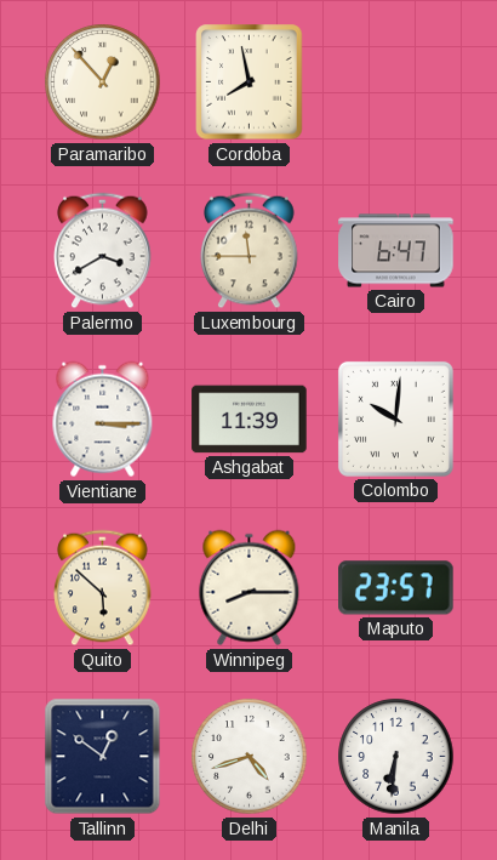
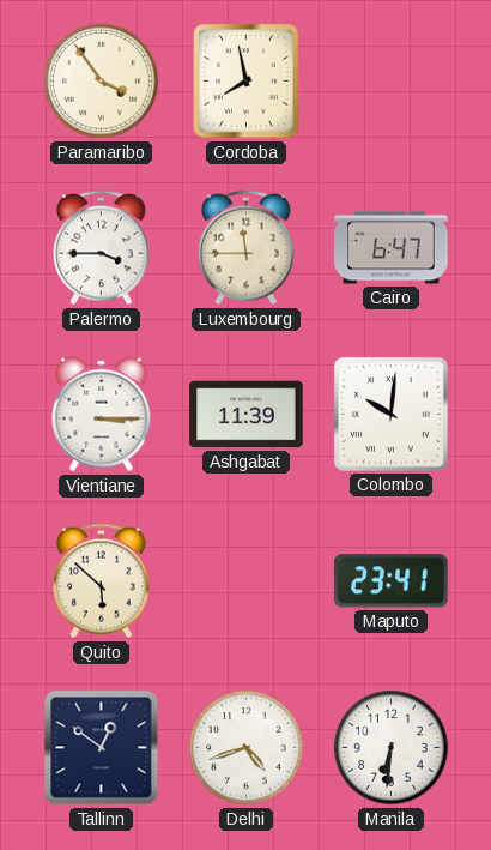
Paramaribo: 12:53 -> 3:54 (102, 82)
Palermo: 3:40 -> 3:45 (102, 248)
Winnipeg: 8:15 -> none (250, 588)
Maputo: 23:57 -> 23:41 (392, 581)
